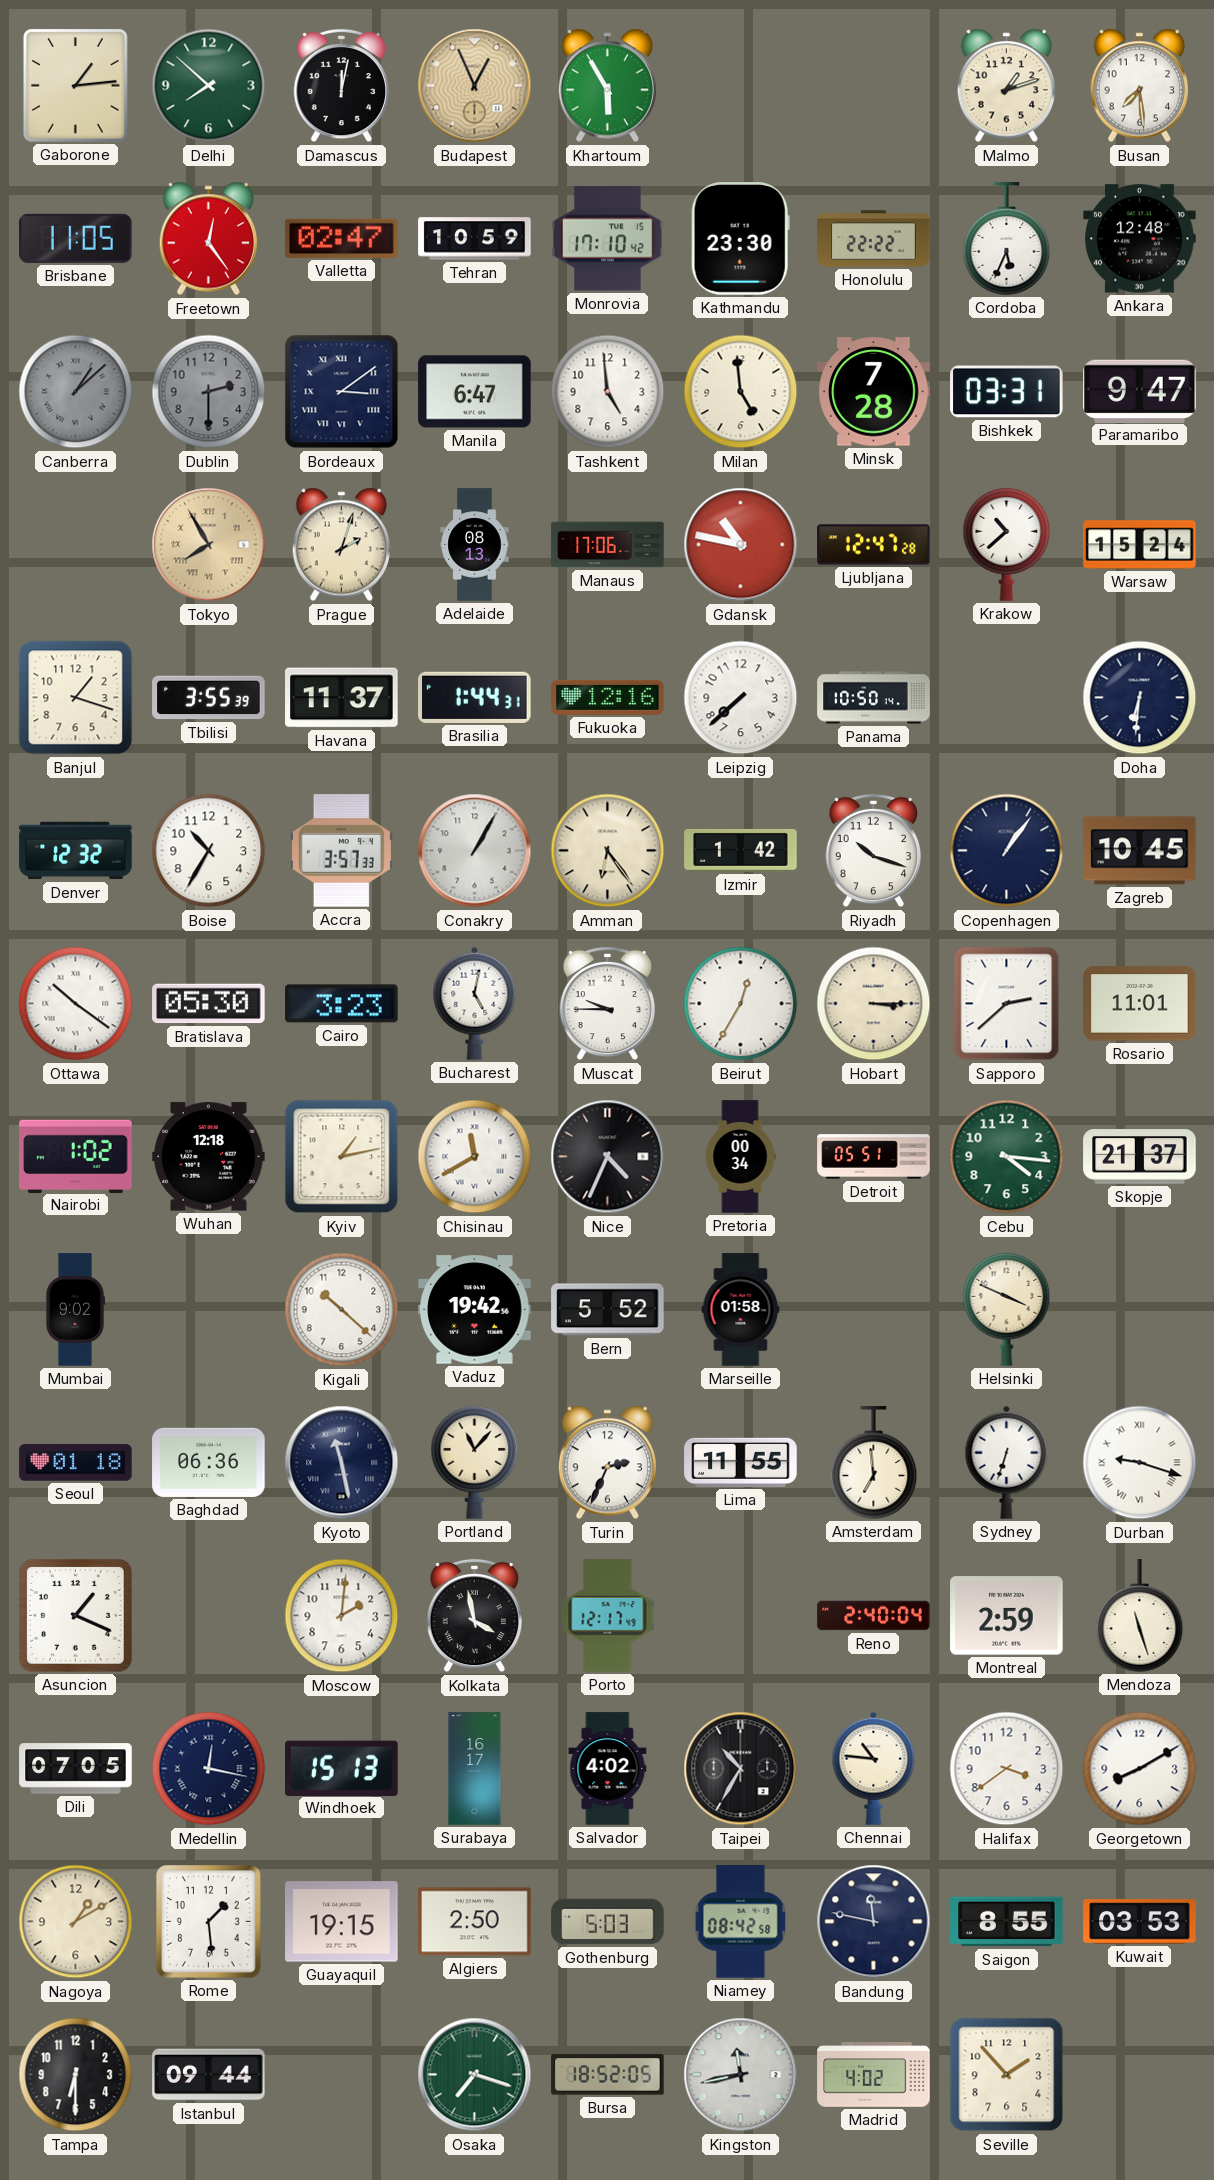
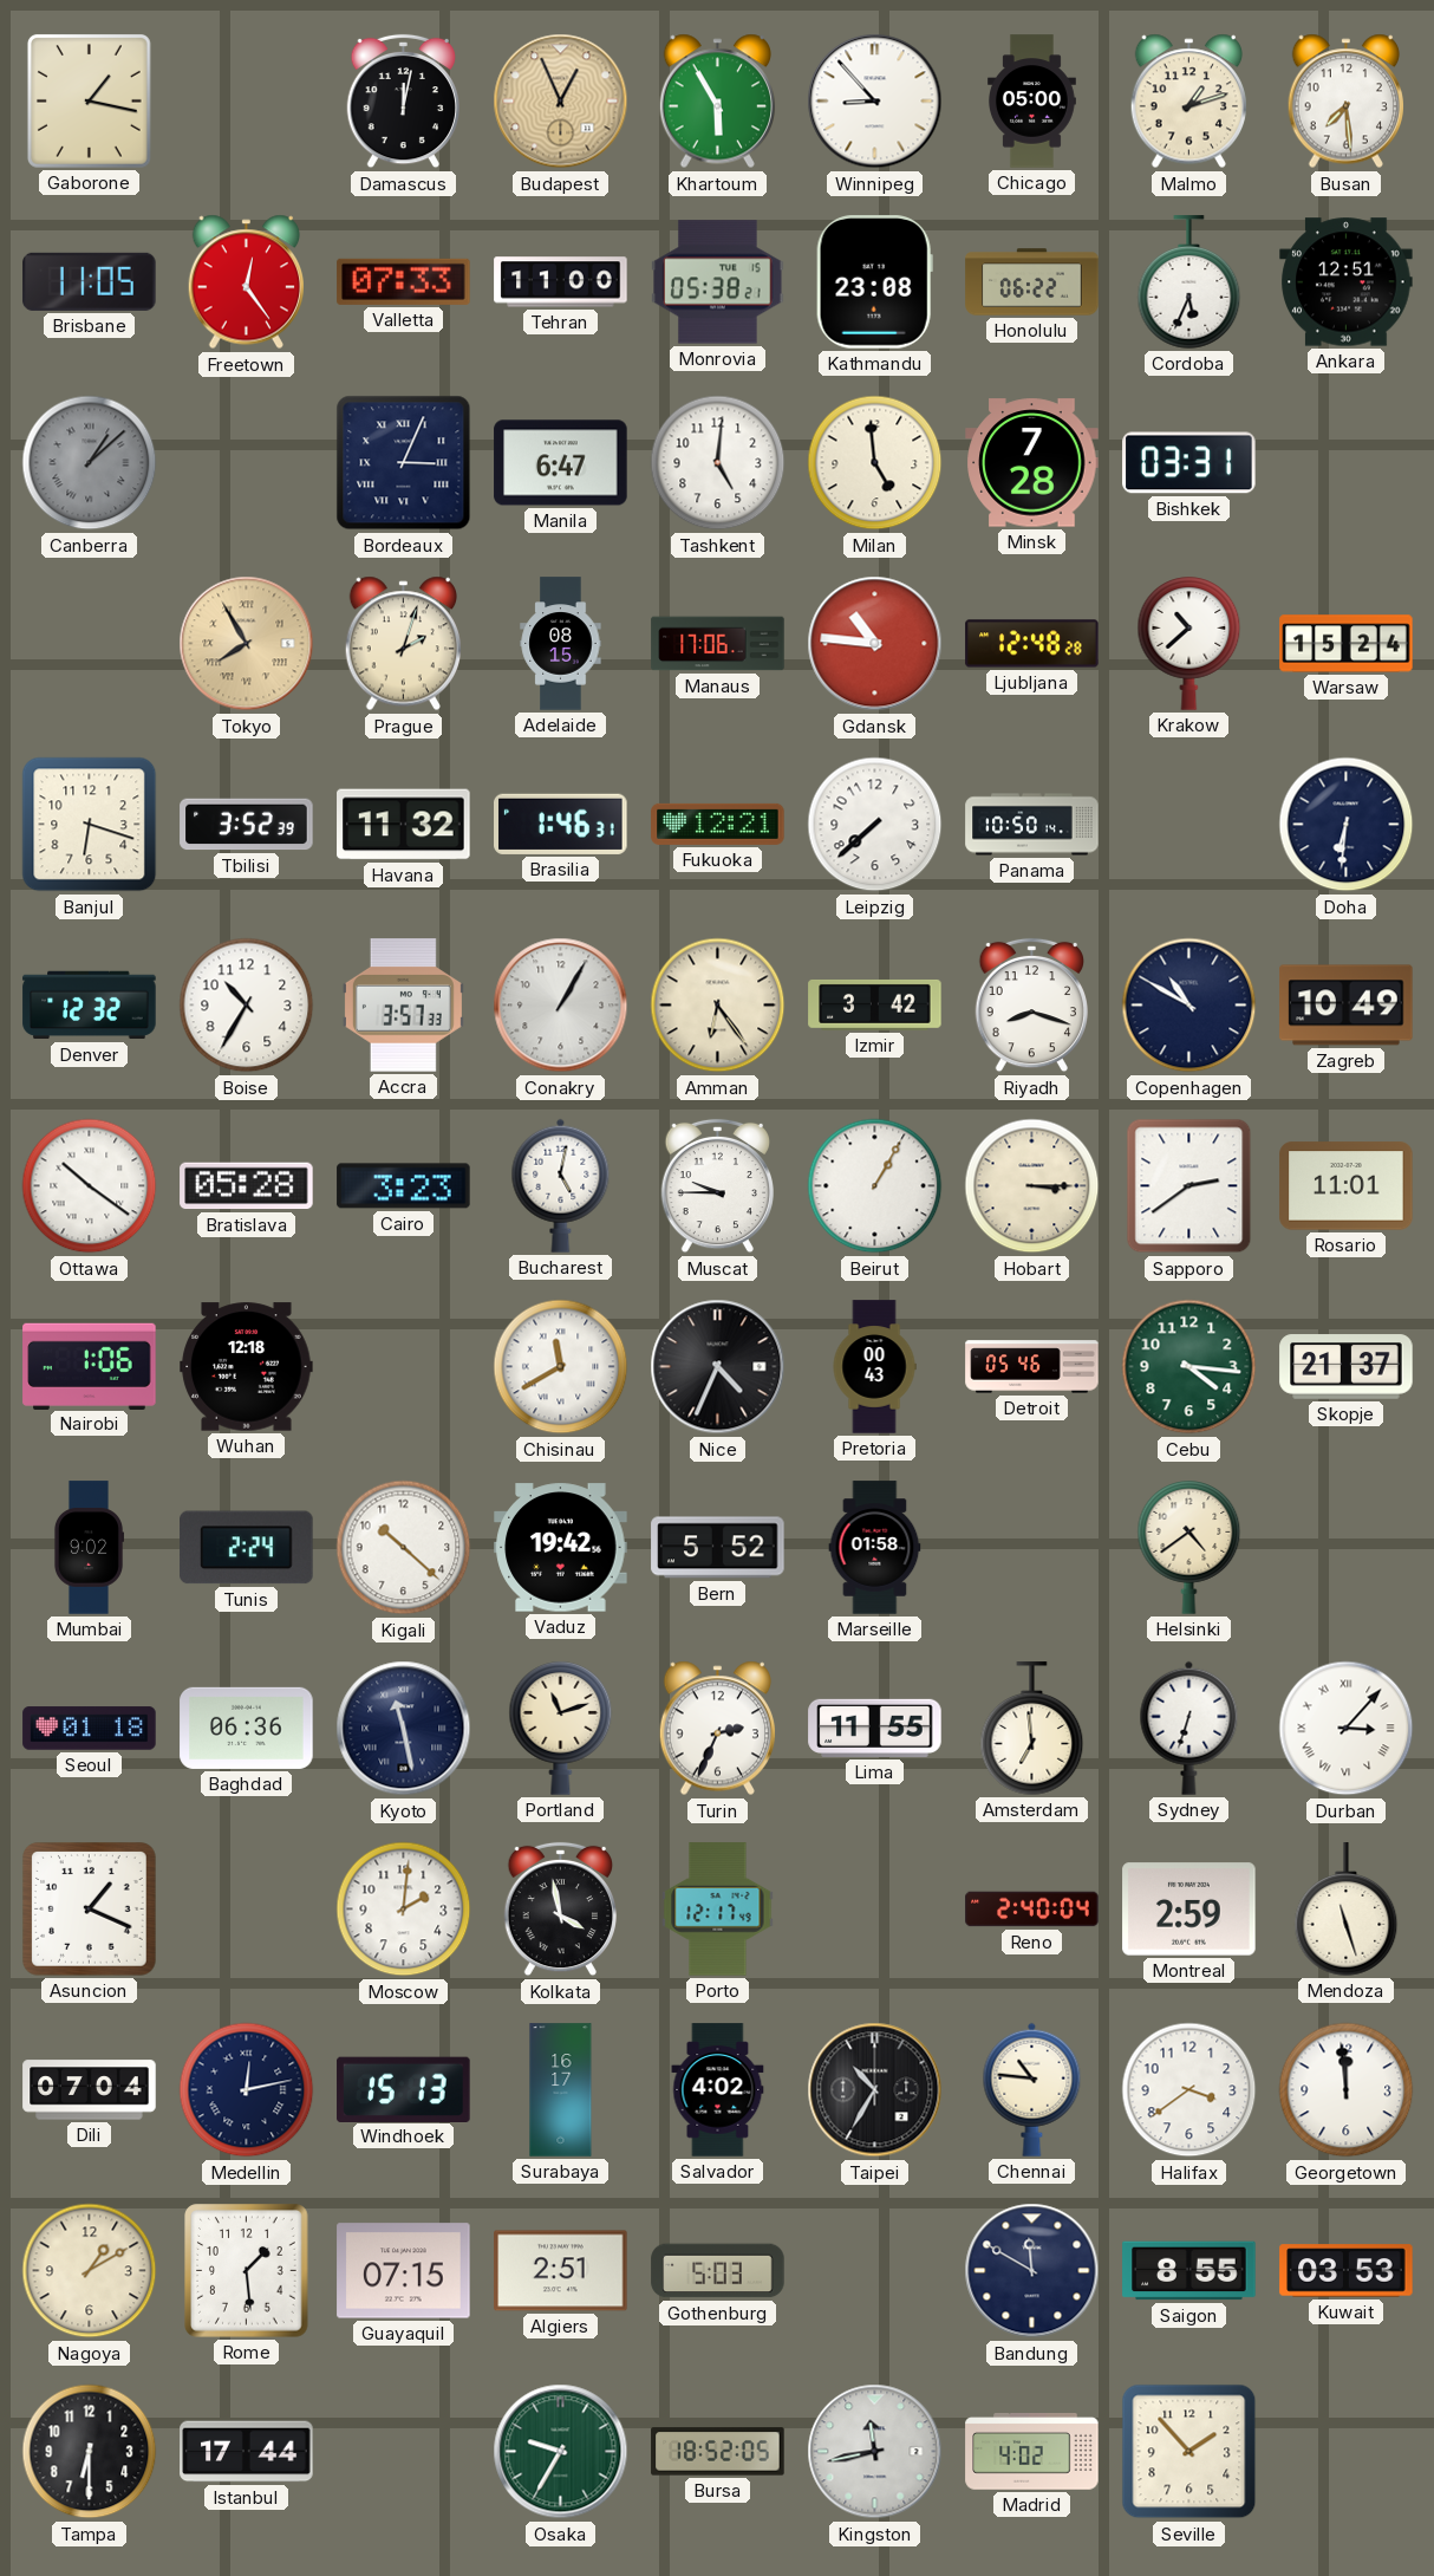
Gaborone: 1:14 -> 1:17 (89, 100)
Delhi: 7:52 -> none (209, 86)
Winnipeg: none -> 8:53 (875, 102)
Chicago: none -> 05:00 (1032, 102)
Valletta: 02:47 -> 07:33 (404, 281)
Tehran: 10:59 -> 11:00 (561, 282)
Monrovia: 17:10 -> 05:38 (718, 282)
Kathmandu: 23:30 -> 23:08 (874, 282)
Honolulu: 22:22 -> 06:22 (1032, 282)
Ankara: 12:48 -> 12:51 (1347, 282)
Dublin: 2:30 -> none (209, 392)
Bordeaux: 3:09 -> 3:04 (404, 463)
Tashkent: 4:59 -> 5:01 (718, 463)
Paramaribo: 9:47 -> none (1140, 391)
Adelaide: 08:13 -> 08:15 (561, 644)
Gdansk: 10:47 -> 10:46 (875, 644)
Ljubljana: 12:47 -> 12:48 (1032, 644)
Banjul: 1:18 -> 6:18 (90, 825)
Tbilisi: 3:55 -> 3:52 (247, 825)
Havana: 11:37 -> 11:32 (404, 825)
Brasilia: 1:44 -> 1:46 (561, 824)
Fukuoka: 12:16 -> 12:21 (718, 824)
Izmir: 1:42 -> 3:42 (875, 1004)
Riyadh: 10:18 -> 8:18 (1031, 1006)
Copenhagen: 1:06 -> 10:50 (1189, 1006)
Zagreb: 10:45 -> 10:49 (1347, 1006)
Bratislava: 05:30 -> 05:28 (247, 1186)
Beirut: 12:35 -> 1:05 (875, 1186)
Sapporo: 2:38 -> 2:39 (1189, 1186)
Nairobi: 1:02 -> 1:06 (90, 1366)
Kyiv: 1:13 -> none (342, 1157)
Pretoria: 00:34 -> 00:43 (874, 1367)
Detroit: 05:51 -> 05:46 (1032, 1367)
Tunis: none -> 2:24 (247, 1548)
Helsinki: 3:49 -> 4:39 (1189, 1548)
Portland: 11:07 -> 11:12 (561, 1729)
Durban: 9:18 -> 3:07 (1347, 1729)
Dili: 07:05 -> 07:04 (90, 2090)
Medellin: 12:17 -> 12:13 (247, 2090)
Georgetown: 8:10 -> 11:59 (1347, 2090)
Guayaquil: 19:15 -> 07:15 (404, 2271)
Algiers: 2:50 -> 2:51 (561, 2271)
Niamey: 08:42 -> none (741, 1922)
Bandung: 11:47 -> 11:50 (1032, 2271)
Istanbul: 09:44 -> 17:44 (247, 2452)
Osaka: 7:18 -> 9:35 (561, 2452)
